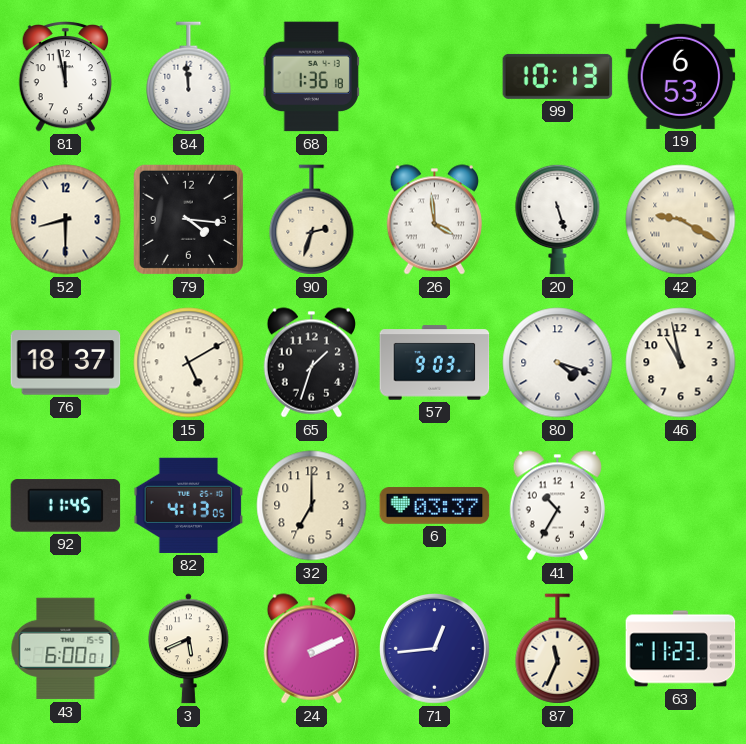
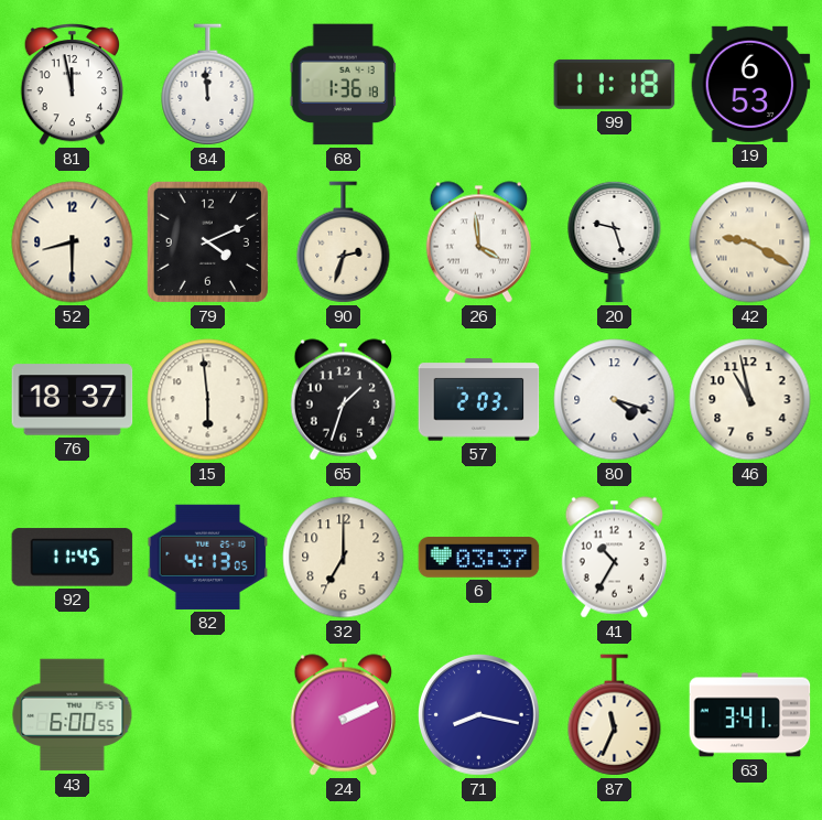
99: 10:13 -> 11:18 (615, 84)
79: 4:16 -> 4:11 (207, 241)
20: 5:27 -> 9:27 (615, 241)
15: 5:10 -> 5:59 (208, 400)
57: 9:03 -> 2:03 (479, 400)
43: 6:00:01 -> 6:00:55 (73, 715)
3: 5:41 -> none (188, 649)
71: 12:44 -> 8:17 (479, 715)
63: 11:23 -> 3:41 (750, 715)
